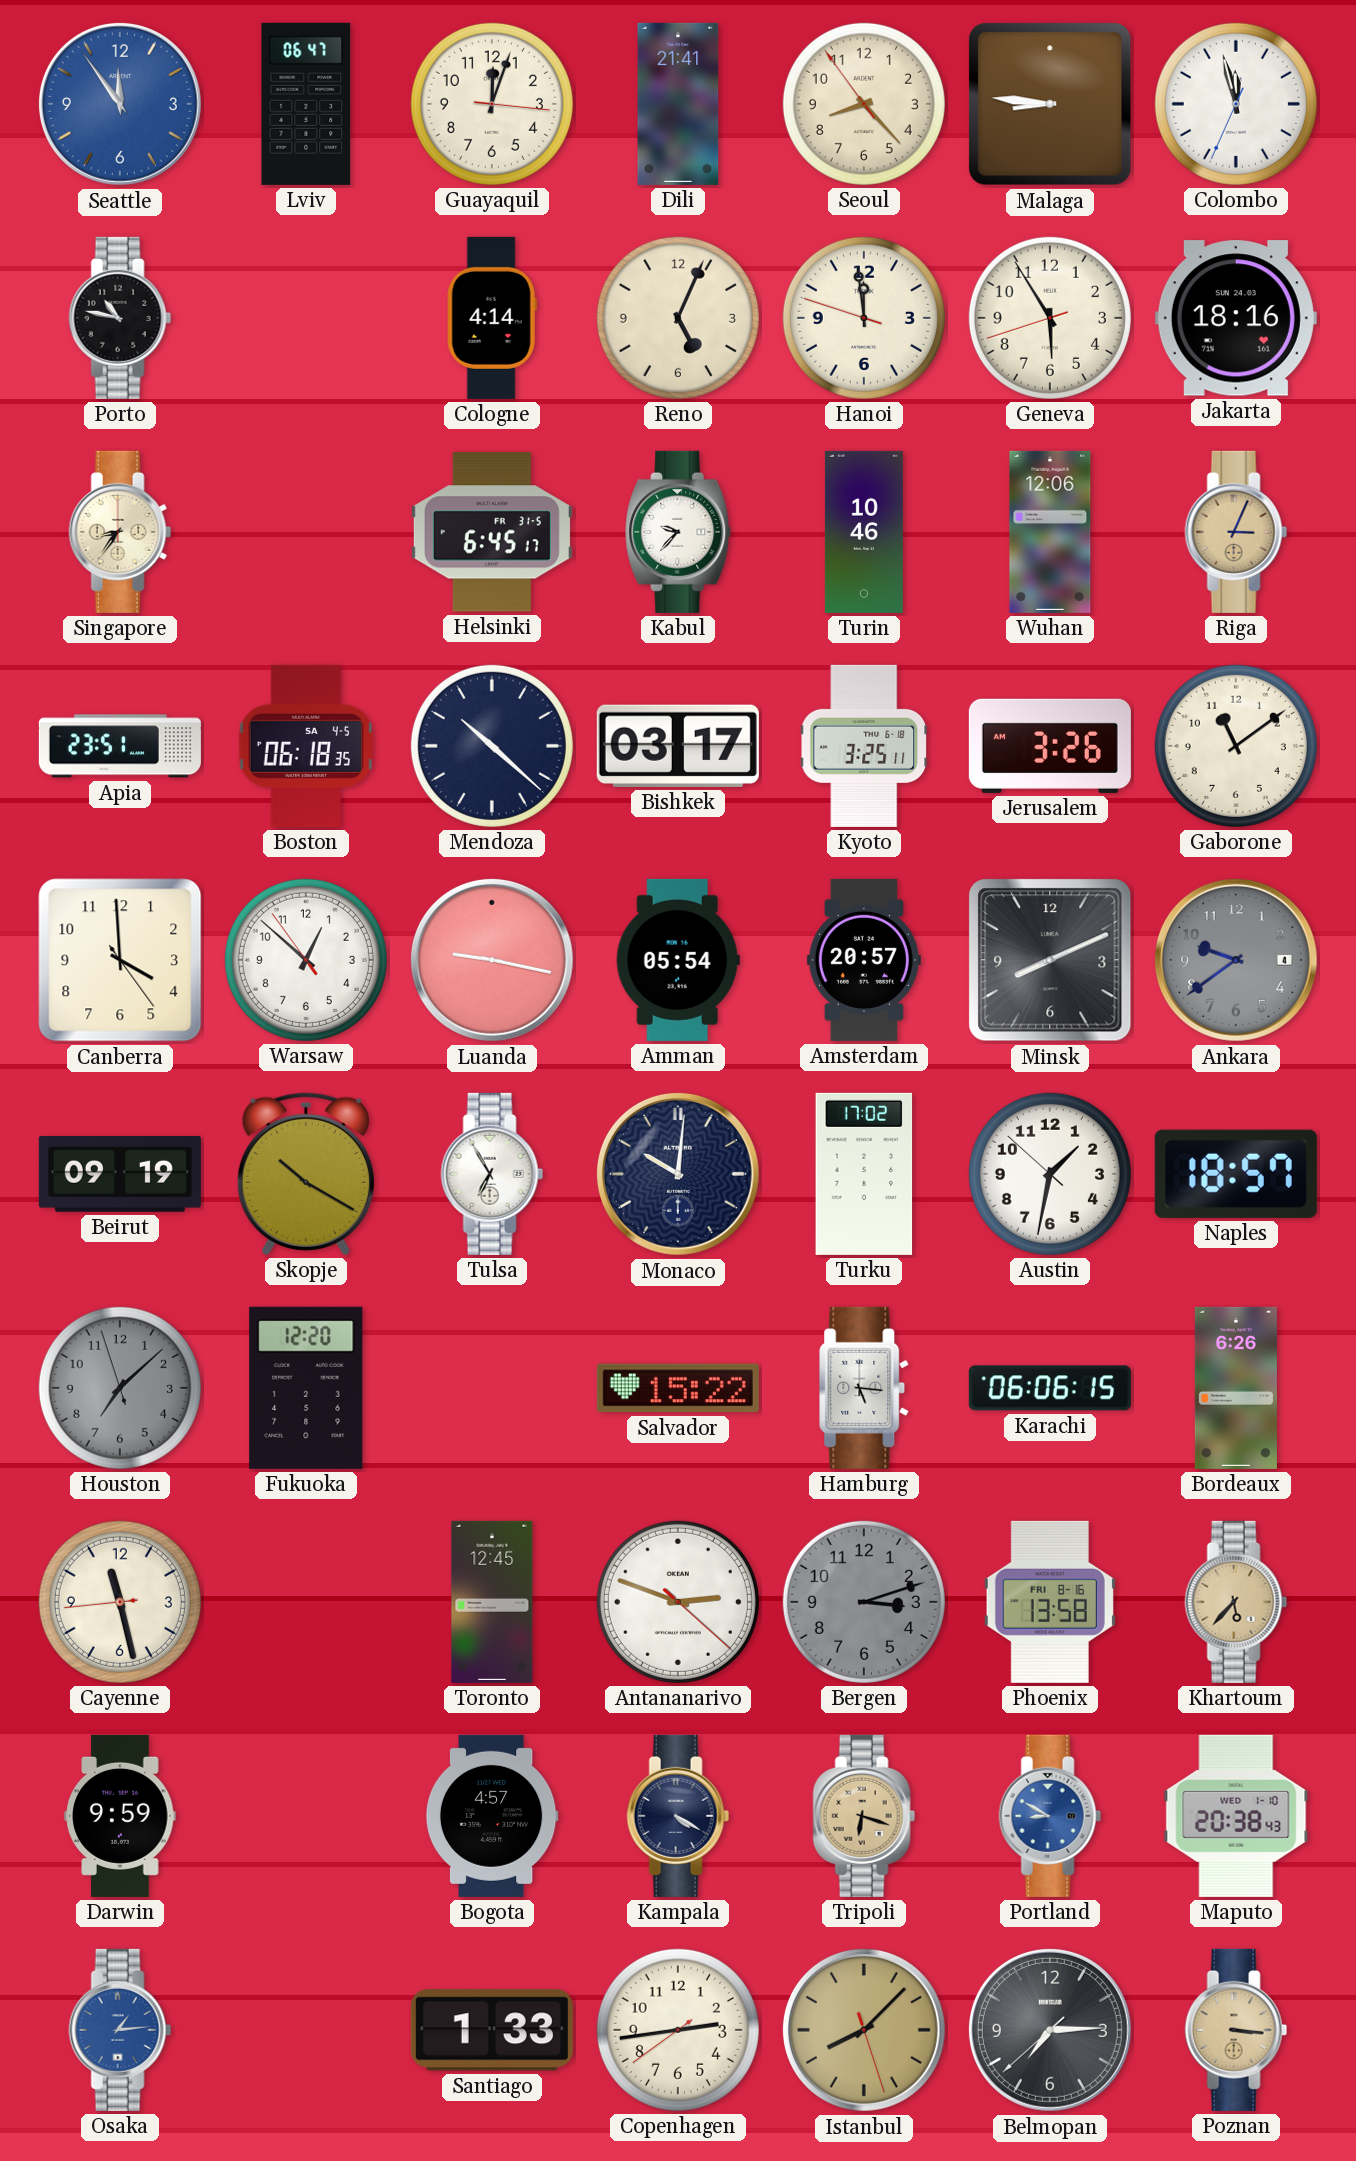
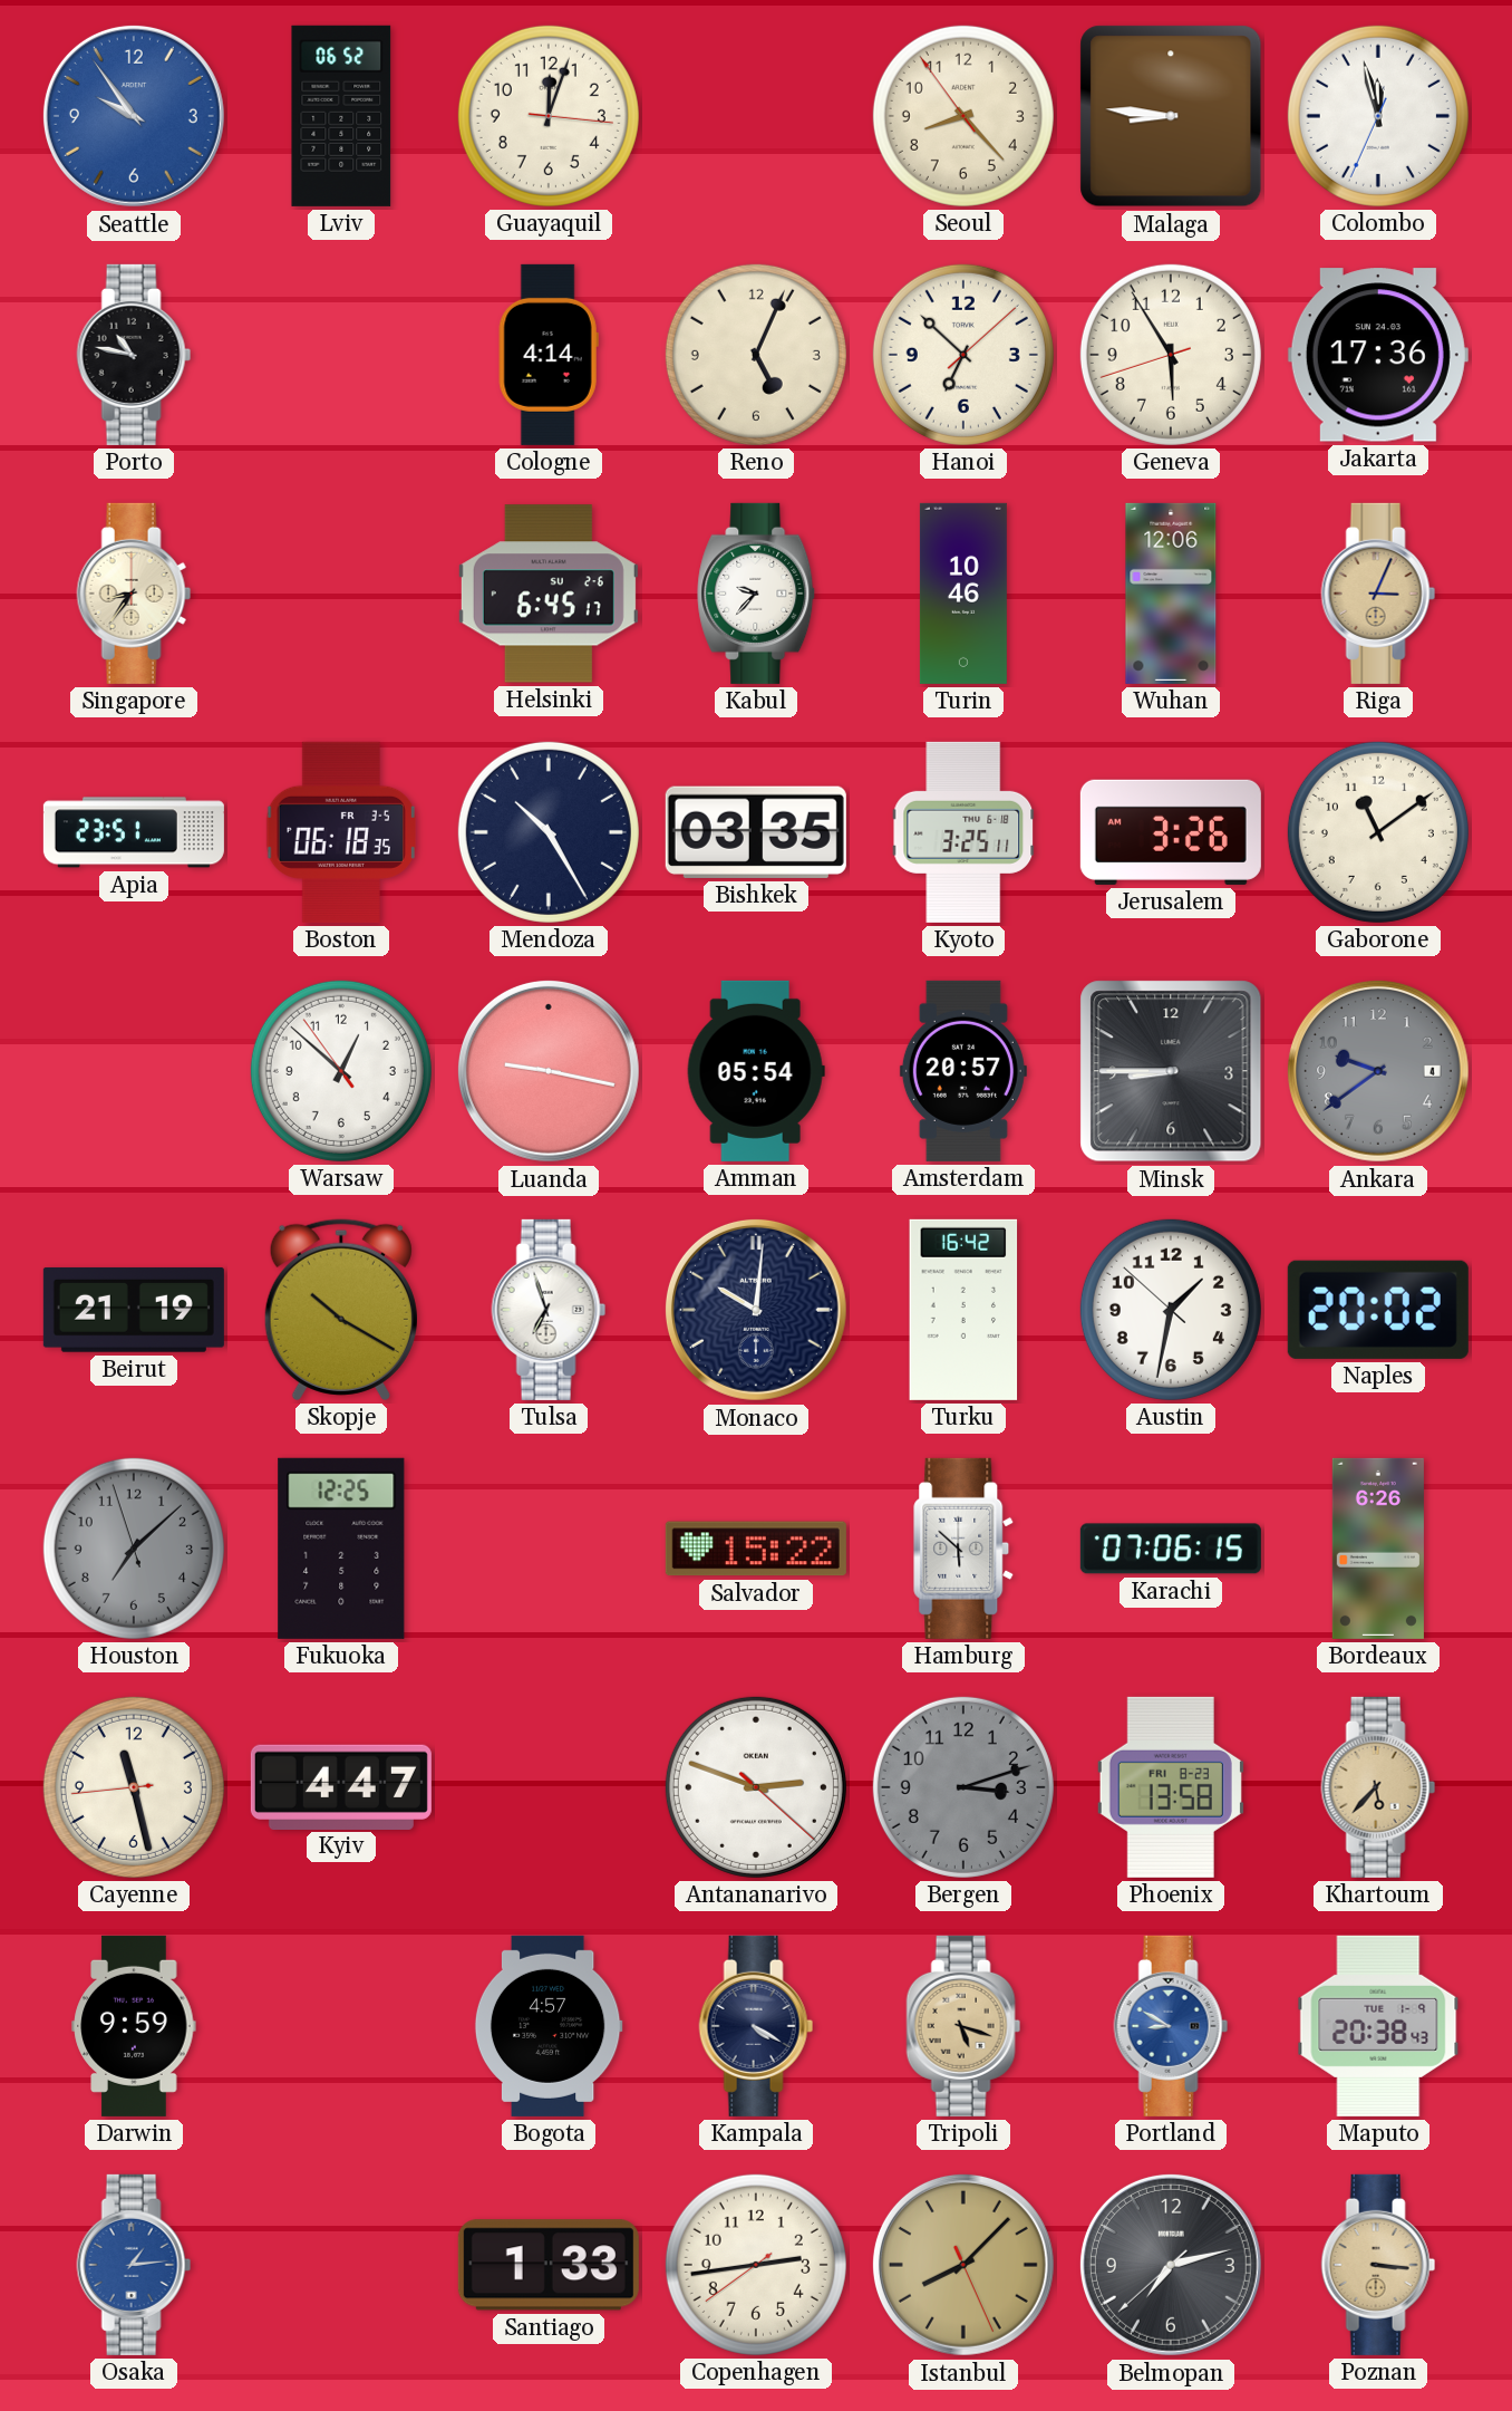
Seattle: 11:54 -> 9:54 (134, 116)
Lviv: 06:47 -> 06:52 (341, 116)
Dili: 21:41 -> none (678, 104)
Hanoi: 11:58 -> 6:52 (963, 355)
Jakarta: 18:16 -> 17:36 (1378, 355)
Helsinki date: FR 31-5 -> SU 2-6 (549, 594)
Boston date: SA 4-5 -> FR 3-5 (340, 832)
Mendoza: 10:22 -> 10:25 (549, 832)
Bishkek: 03:17 -> 03:35 (756, 832)
Canberra: 3:59 -> none (120, 960)
Minsk: 8:11 -> 8:45 (1171, 1071)
Beirut: 09:19 -> 21:19 (134, 1310)
Tulsa: 6:55 -> 6:57 (549, 1310)
Turku: 17:02 -> 16:42 (963, 1310)
Naples: 18:57 -> 20:02 (1378, 1310)
Fukuoka: 12:20 -> 12:25 (341, 1549)
Hamburg: 5:16 -> 5:52 (965, 1549)
Karachi: 06:06 -> 07:06 (1171, 1549)
Kyiv: none -> 4:47 (341, 1786)
Toronto: 12:45 -> none (492, 1602)
Phoenix date: FRI 8-16 -> FRI 8-23 (1171, 1787)
Tripoli: 6:18 -> 5:18 (963, 2026)
Maputo date: WED 1-10 -> TUE 1-9 (1378, 2026)
Istanbul: 8:07:27 -> 8:07:26 (963, 2265)
Belmopan: 7:14 -> 7:12 (1171, 2265)
